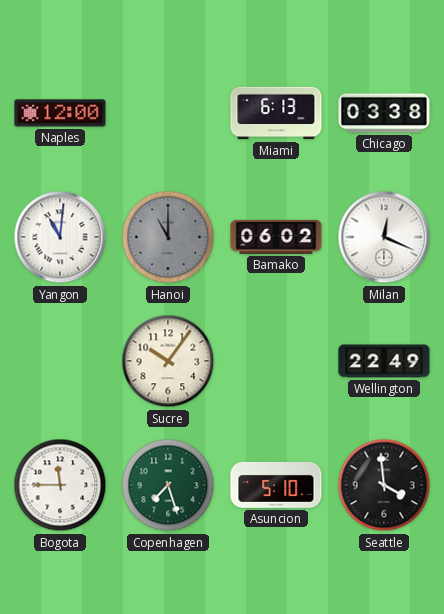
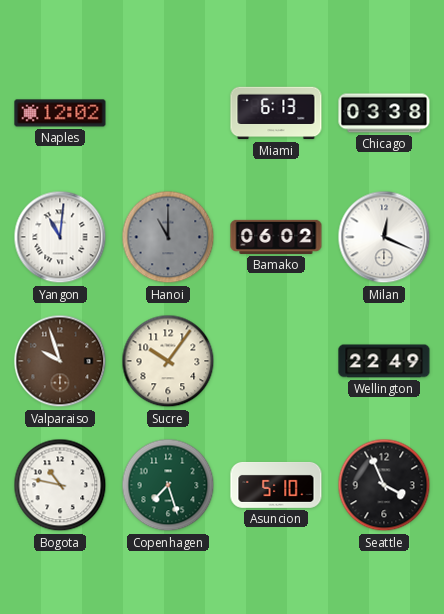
Naples: 12:00 -> 12:02 (60, 113)
Valparaiso: none -> 9:57 (60, 361)
Bogota: 11:45 -> 10:47 (60, 485)
Seattle: 3:59 -> 3:56 (384, 485)
